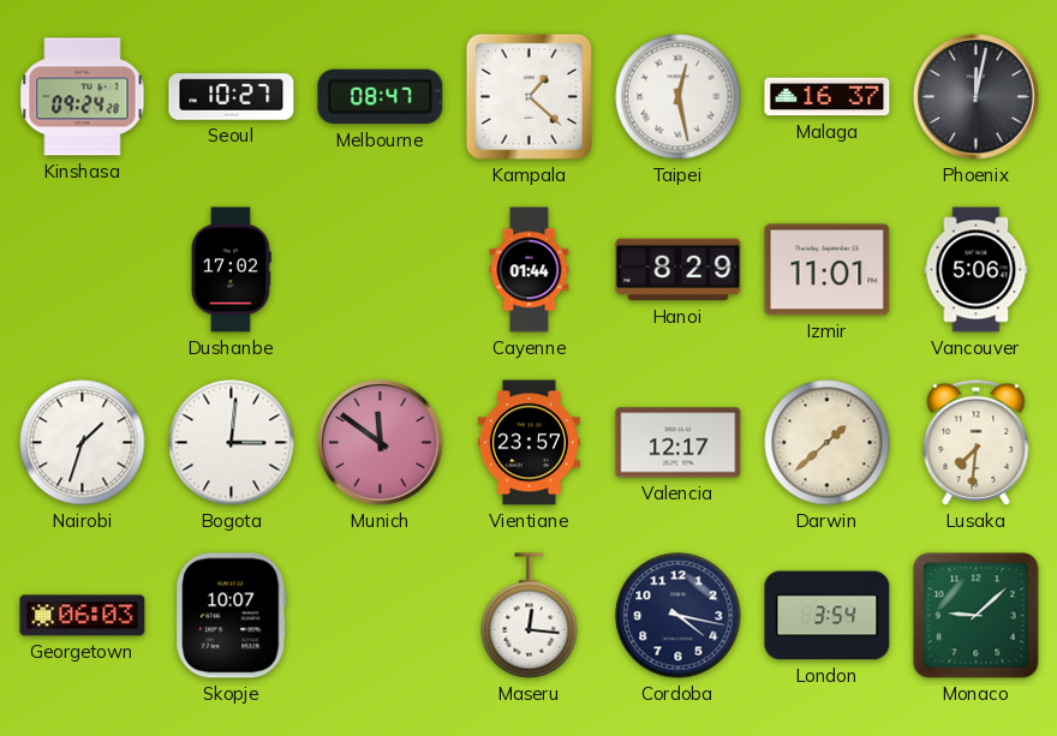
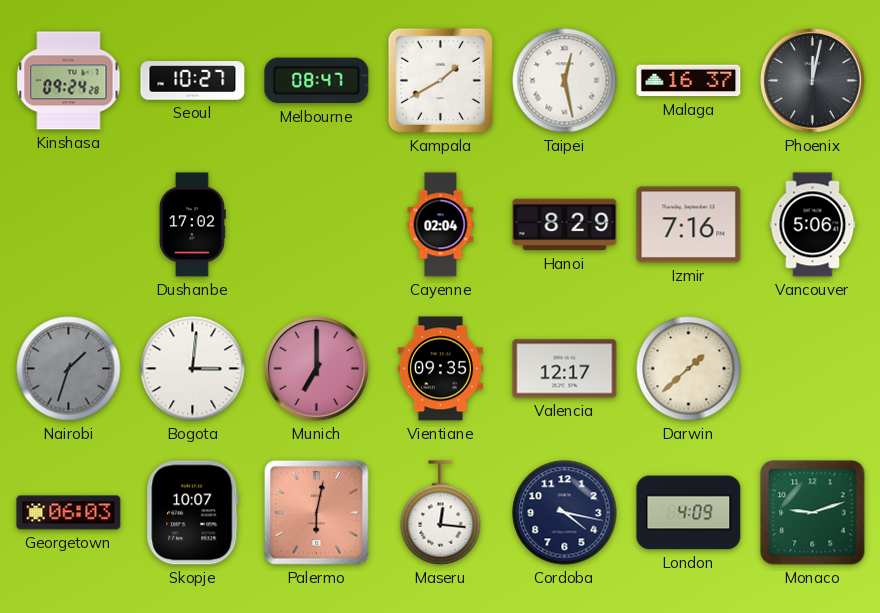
Kampala: 1:22 -> 1:40 (440, 80)
Cayenne: 01:44 -> 02:04 (441, 225)
Izmir: 11:01 -> 7:16 (689, 225)
Nairobi dial: white -> grey (69, 369)
Munich: 11:51 -> 7:00 (317, 369)
Vientiane: 23:57 -> 09:35 (440, 369)
Lusaka: 7:31 -> none (977, 442)
Palermo: none -> 6:02 (316, 512)
London: 3:54 -> 4:09 (689, 513)
Monaco: 9:08 -> 9:12 (813, 513)
